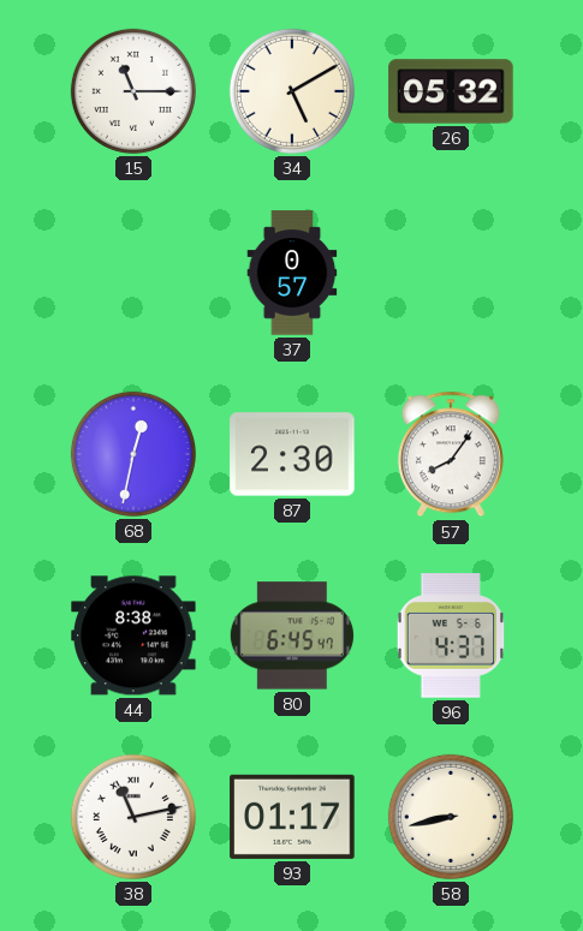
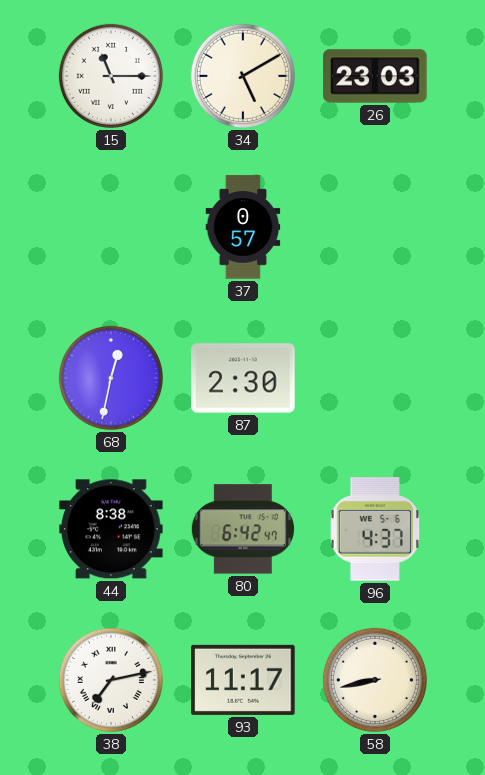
26: 05:32 -> 23:03 (375, 76)
57: 8:06 -> none (451, 454)
80: 6:45 -> 6:42 (243, 529)
38: 11:13 -> 7:13 (111, 680)
93: 01:17 -> 11:17 (243, 680)
